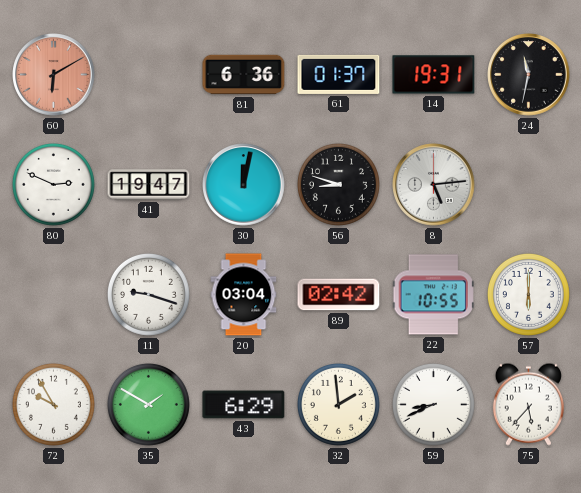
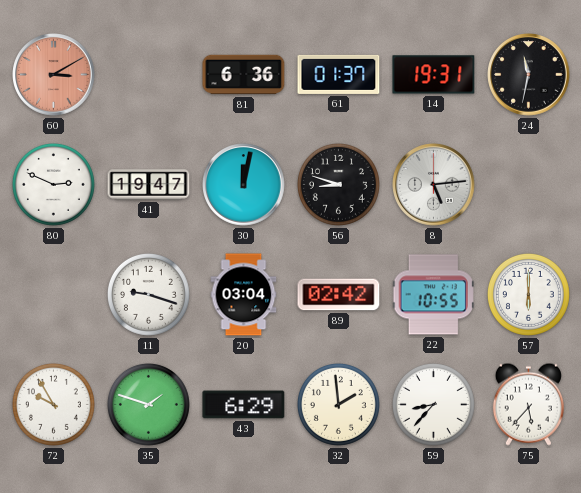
60: 6:10 -> 3:10 (54, 75)
35: 1:50 -> 1:48 (148, 404)
59: 8:41 -> 8:37 (433, 404)
